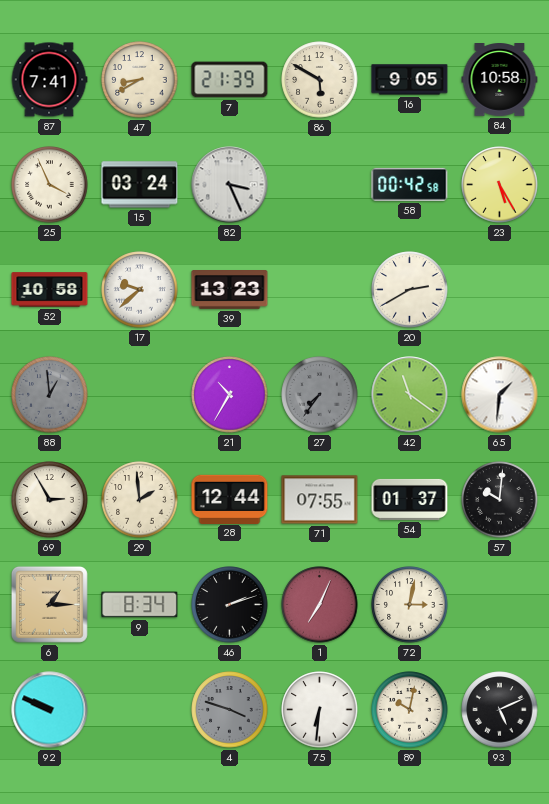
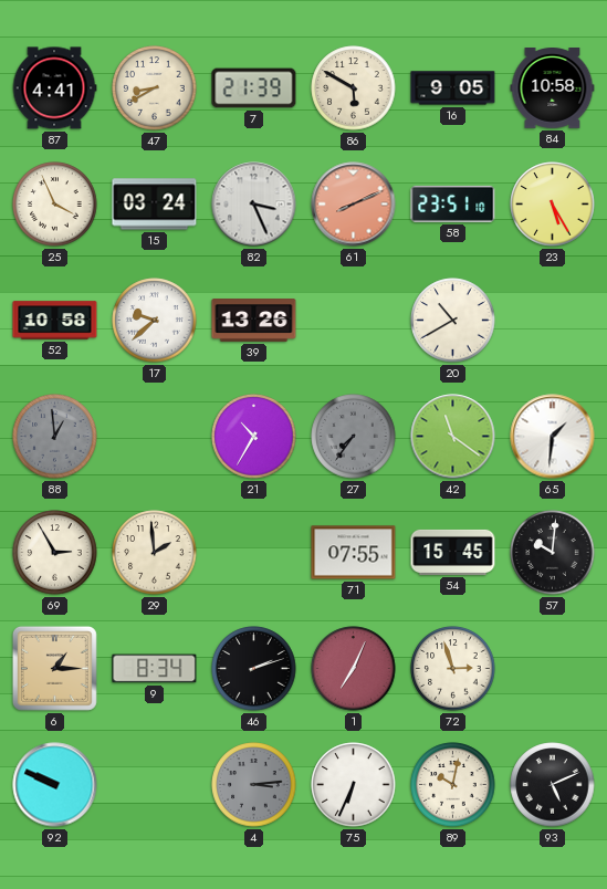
87: 7:41 -> 4:41 (54, 88)
61: none -> 8:11 (354, 205)
58: 00:42 -> 23:51 (453, 203)
39: 13:23 -> 13:26 (254, 321)
20: 2:40 -> 10:40 (453, 321)
28: 12:44 -> none (230, 499)
54: 01:37 -> 15:45 (453, 552)
72: 3:02 -> 2:57 (453, 669)
4: 3:48 -> 3:14 (254, 785)
75: 6:31 -> 6:34 (354, 785)
